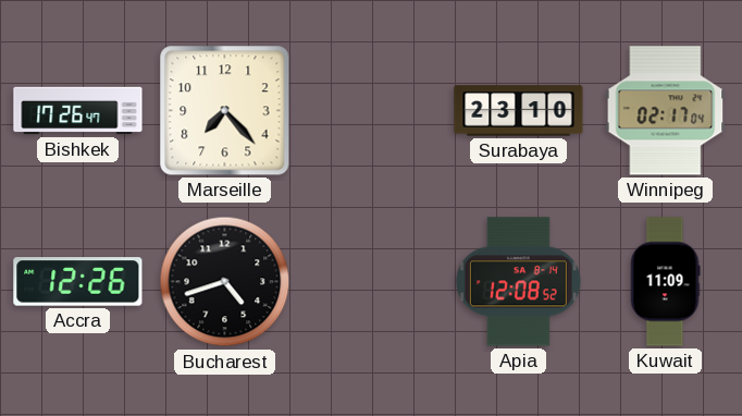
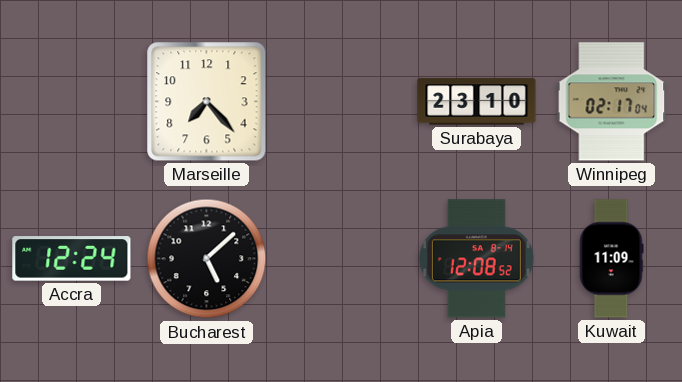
Bishkek: 17:26 -> none (78, 111)
Accra: 12:26 -> 12:24 (72, 259)
Bucharest: 4:42 -> 5:08 (207, 259)
